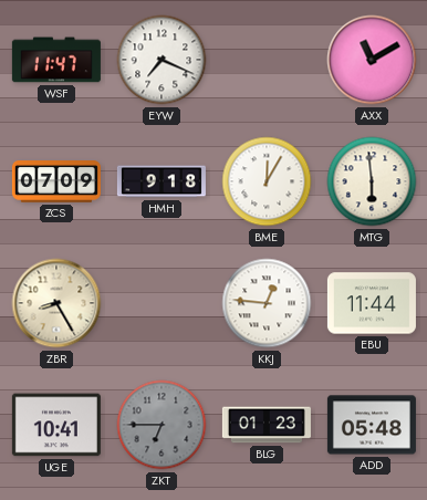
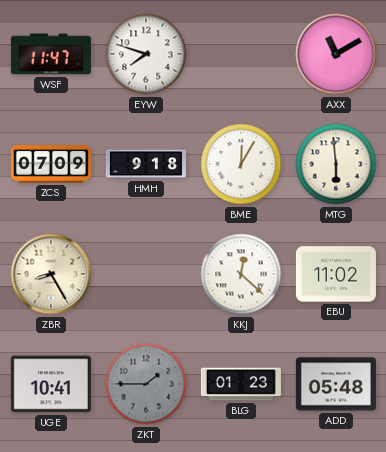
EYW: 7:19 -> 7:48 (146, 54)
KKJ: 12:46 -> 12:22 (241, 274)
EBU: 11:44 -> 11:02 (336, 274)
ZKT: 6:45 -> 1:45 (146, 384)
